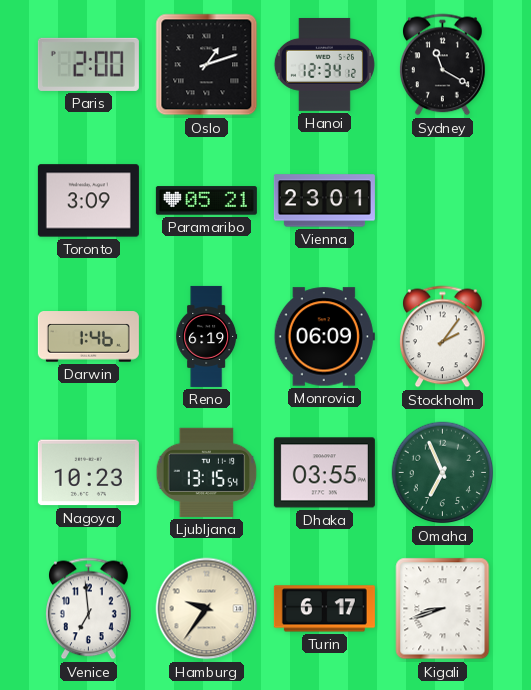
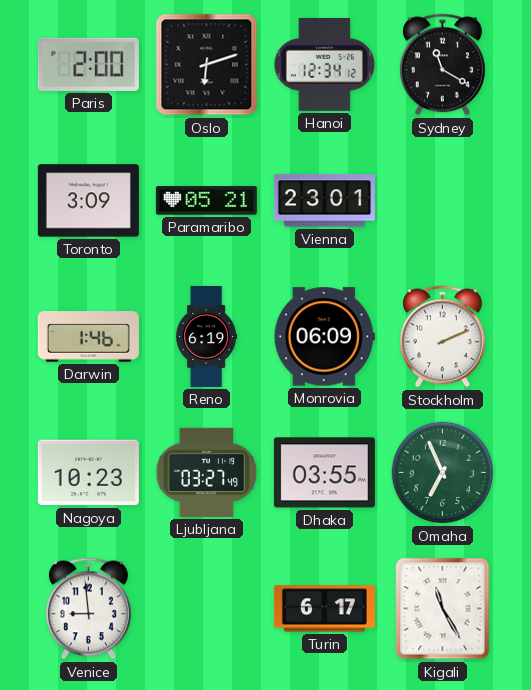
Oslo: 1:12 -> 6:12 (207, 65)
Stockholm: 2:06 -> 2:11 (443, 337)
Ljubljana: 13:15 -> 03:27 (207, 472)
Venice: 6:59 -> 8:59 (89, 609)
Hamburg: 9:36 -> none (207, 609)
Kigali: 8:42 -> 11:25 (443, 609)
